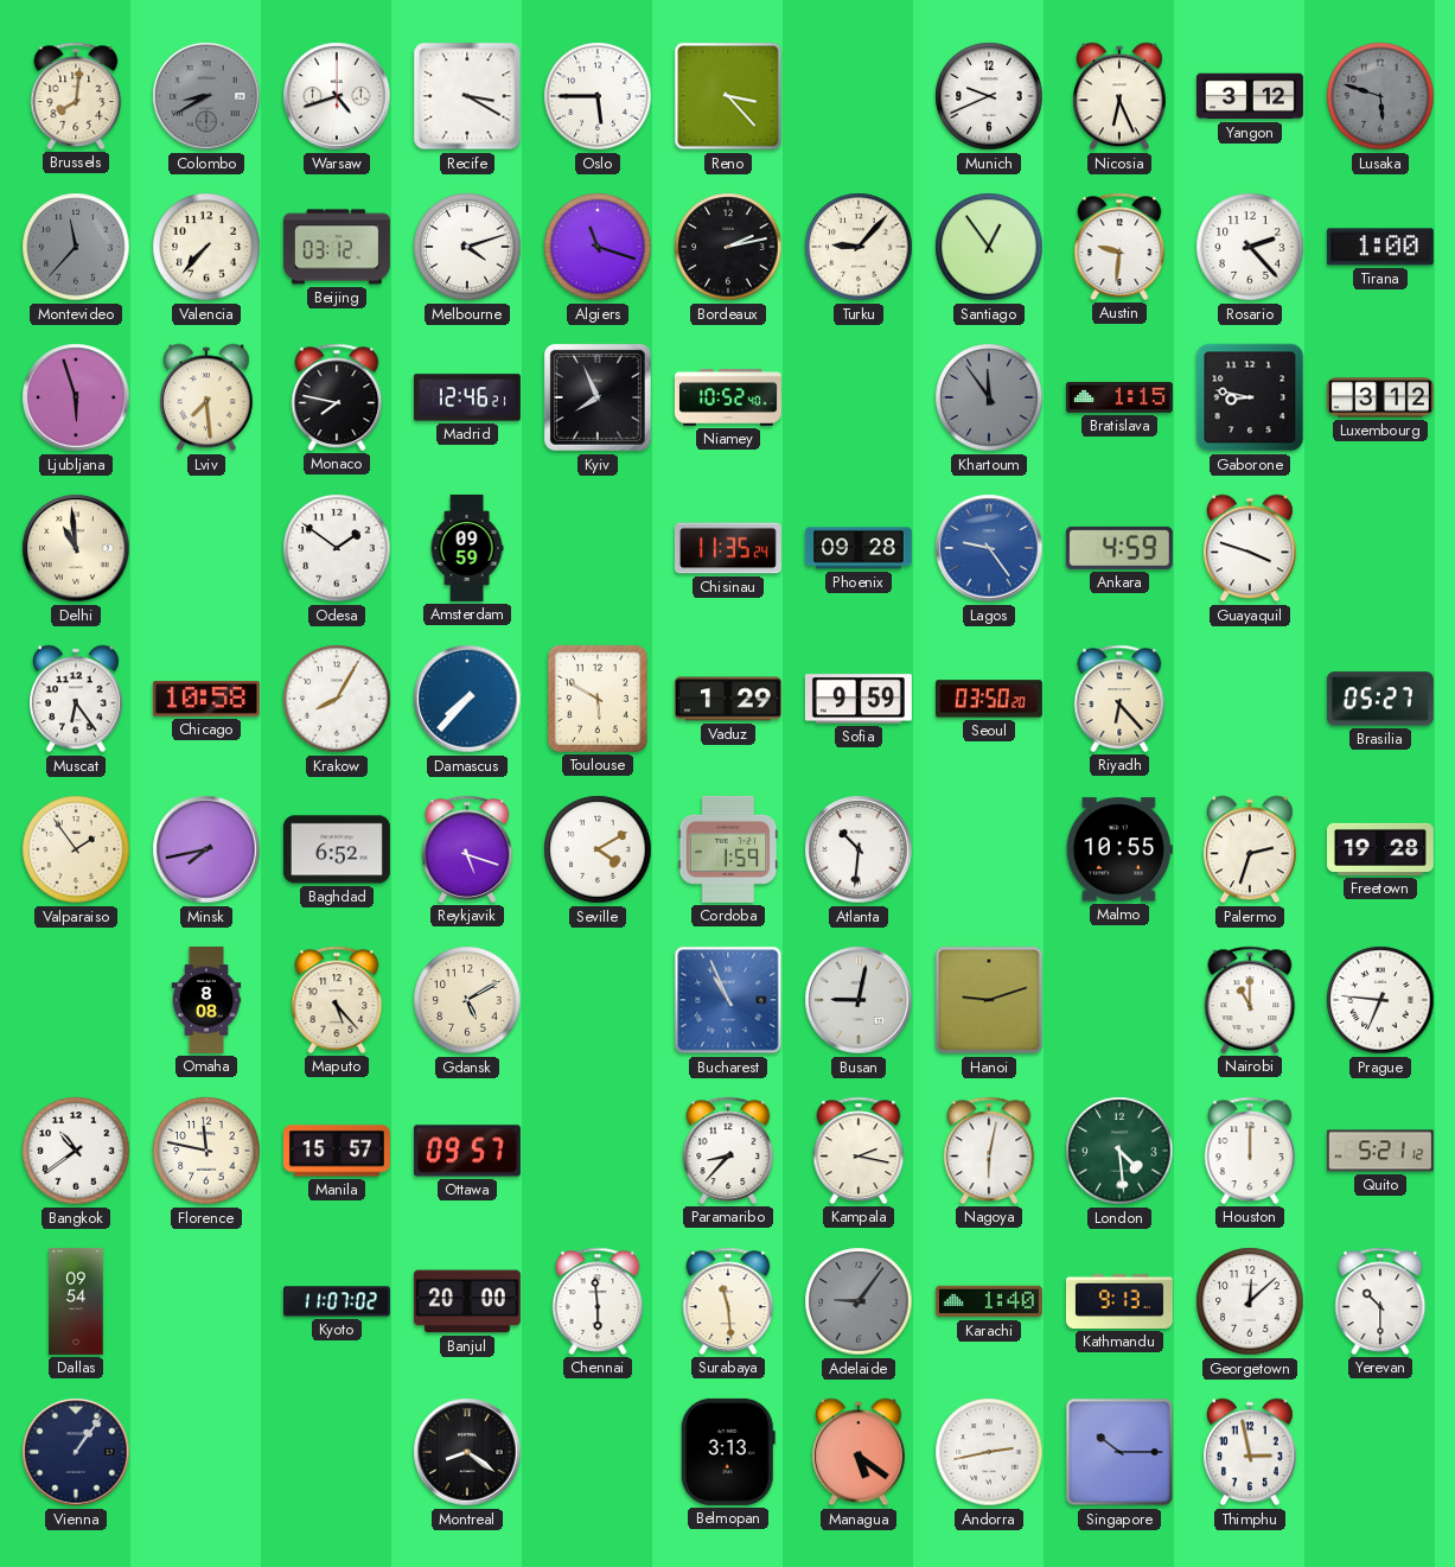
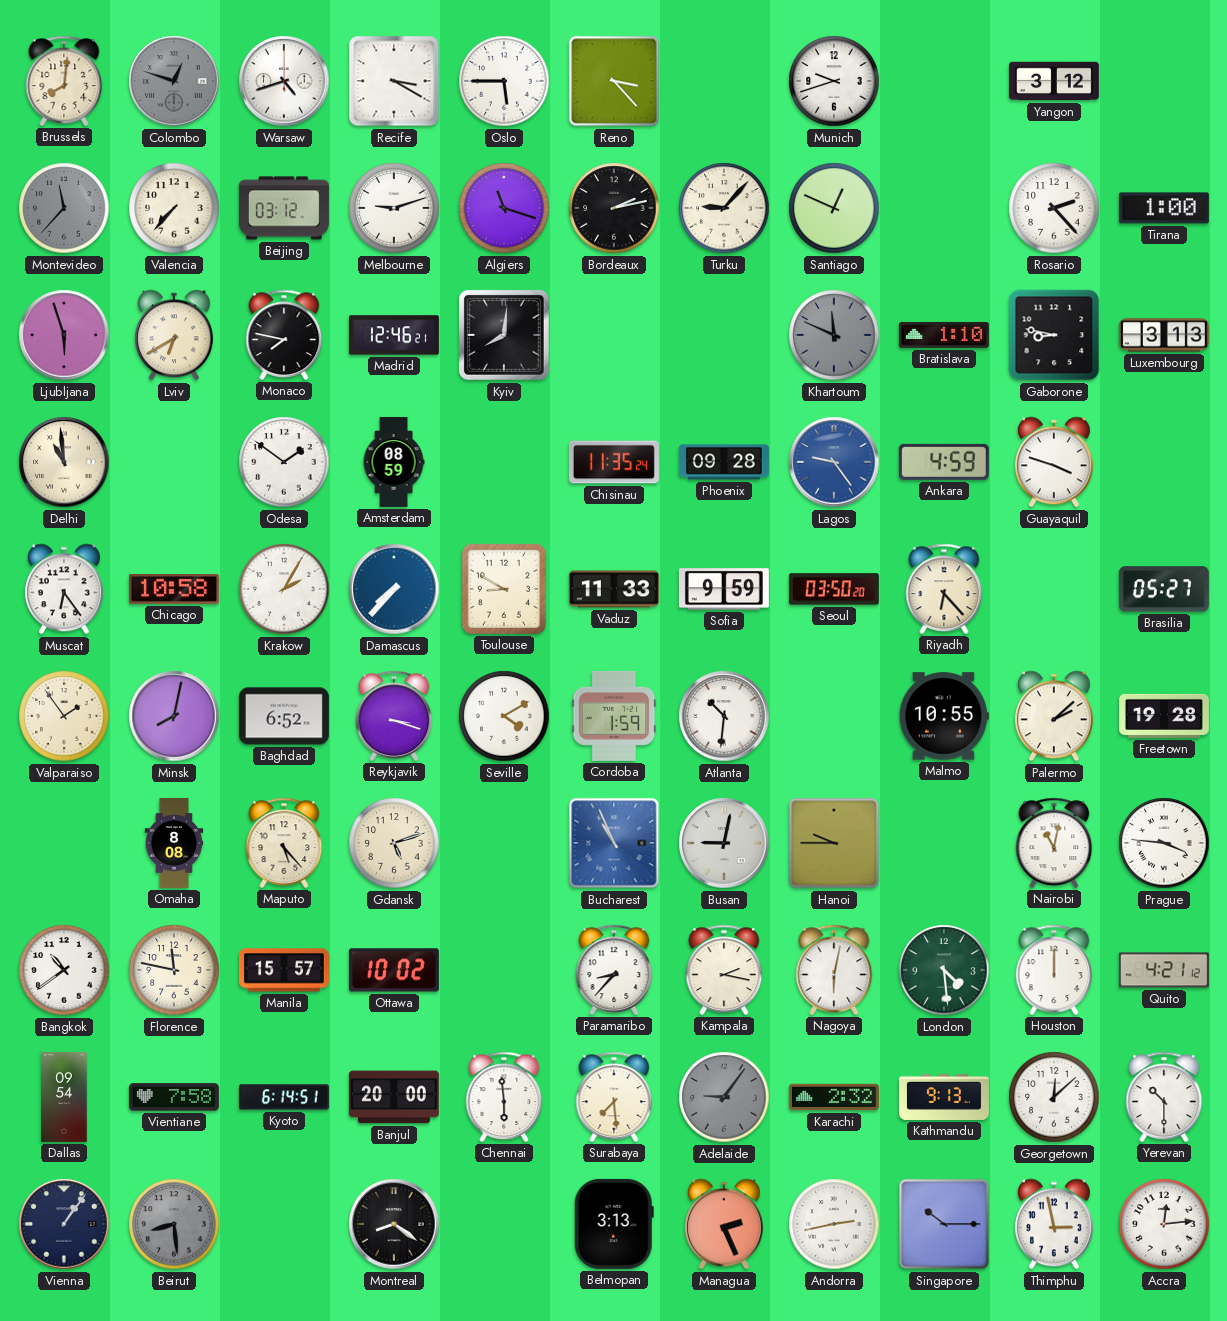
Colombo: 8:40 -> 12:48 (174, 81)
Munich: 9:41 -> 9:42 (834, 81)
Nicosia: 6:26 -> none (1119, 96)
Lusaka: 5:48 -> none (1380, 96)
Melbourne: 4:12 -> 9:12 (394, 208)
Santiago: 12:54 -> 12:49 (834, 208)
Austin: 9:31 -> none (1119, 247)
Lviv: 7:29 -> 6:40 (174, 335)
Kyiv: 7:56 -> 8:01 (504, 335)
Niamey: 10:52 -> none (728, 397)
Khartoum: 11:54 -> 11:49 (834, 335)
Bratislava: 1:15 -> 1:10 (944, 335)
Luxembourg: 3:12 -> 3:13 (1164, 335)
Amsterdam: 09:59 -> 08:59 (394, 462)
Krakow: 8:05 -> 2:05 (284, 589)
Toulouse: 5:50 -> 8:50 (504, 589)
Vaduz: 1:29 -> 11:33 (614, 589)
Minsk: 7:43 -> 8:02 (174, 716)
Reykjavik: 5:18 -> 3:18 (394, 716)
Palermo: 2:33 -> 2:08 (1054, 716)
Gdansk: 5:10 -> 5:12 (394, 843)
Hanoi: 9:12 -> 9:45 (834, 843)
Nairobi: 11:00 -> 11:02 (1054, 843)
Prague: 6:46 -> 3:46 (1164, 843)
Ottawa: 09:57 -> 10:02 (394, 970)
Quito: 5:21 -> 4:21 (1164, 970)
Vientiane: none -> 7:58 (174, 1097)
Kyoto: 11:07 -> 6:14 (284, 1097)
Surabaya: 11:29 -> 7:29 (614, 1097)
Karachi: 1:40 -> 2:32 (834, 1097)
Beirut: none -> 8:29 (174, 1224)
Managua: 5:21 -> 2:26 (724, 1224)
Accra: none -> 12:14 (1164, 1224)
